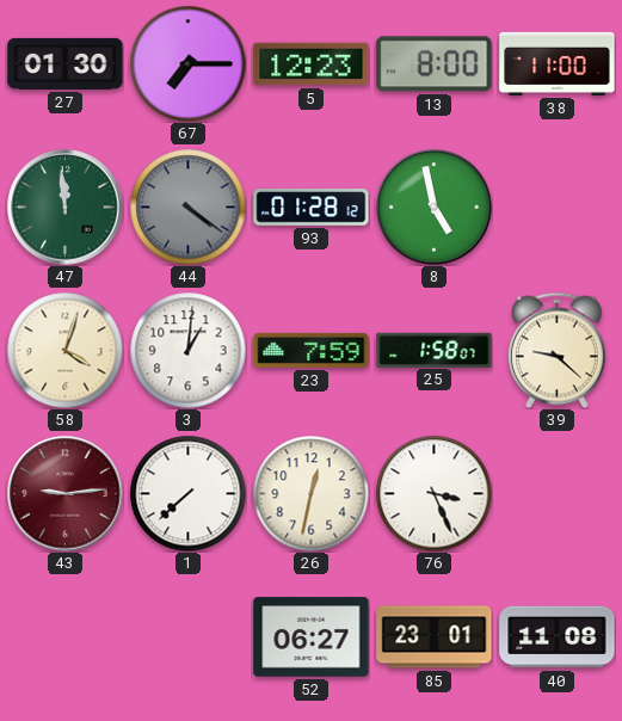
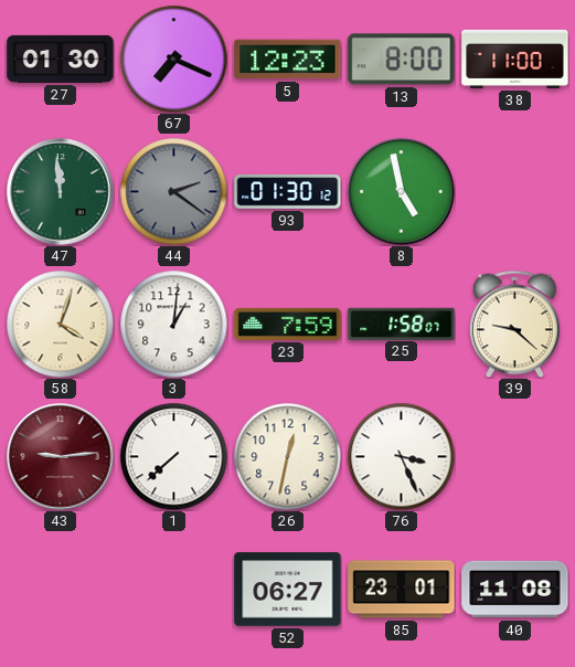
67: 7:15 -> 7:19 (173, 59)
44: 4:21 -> 2:21 (173, 191)
93: 01:28 -> 01:30 (288, 192)
